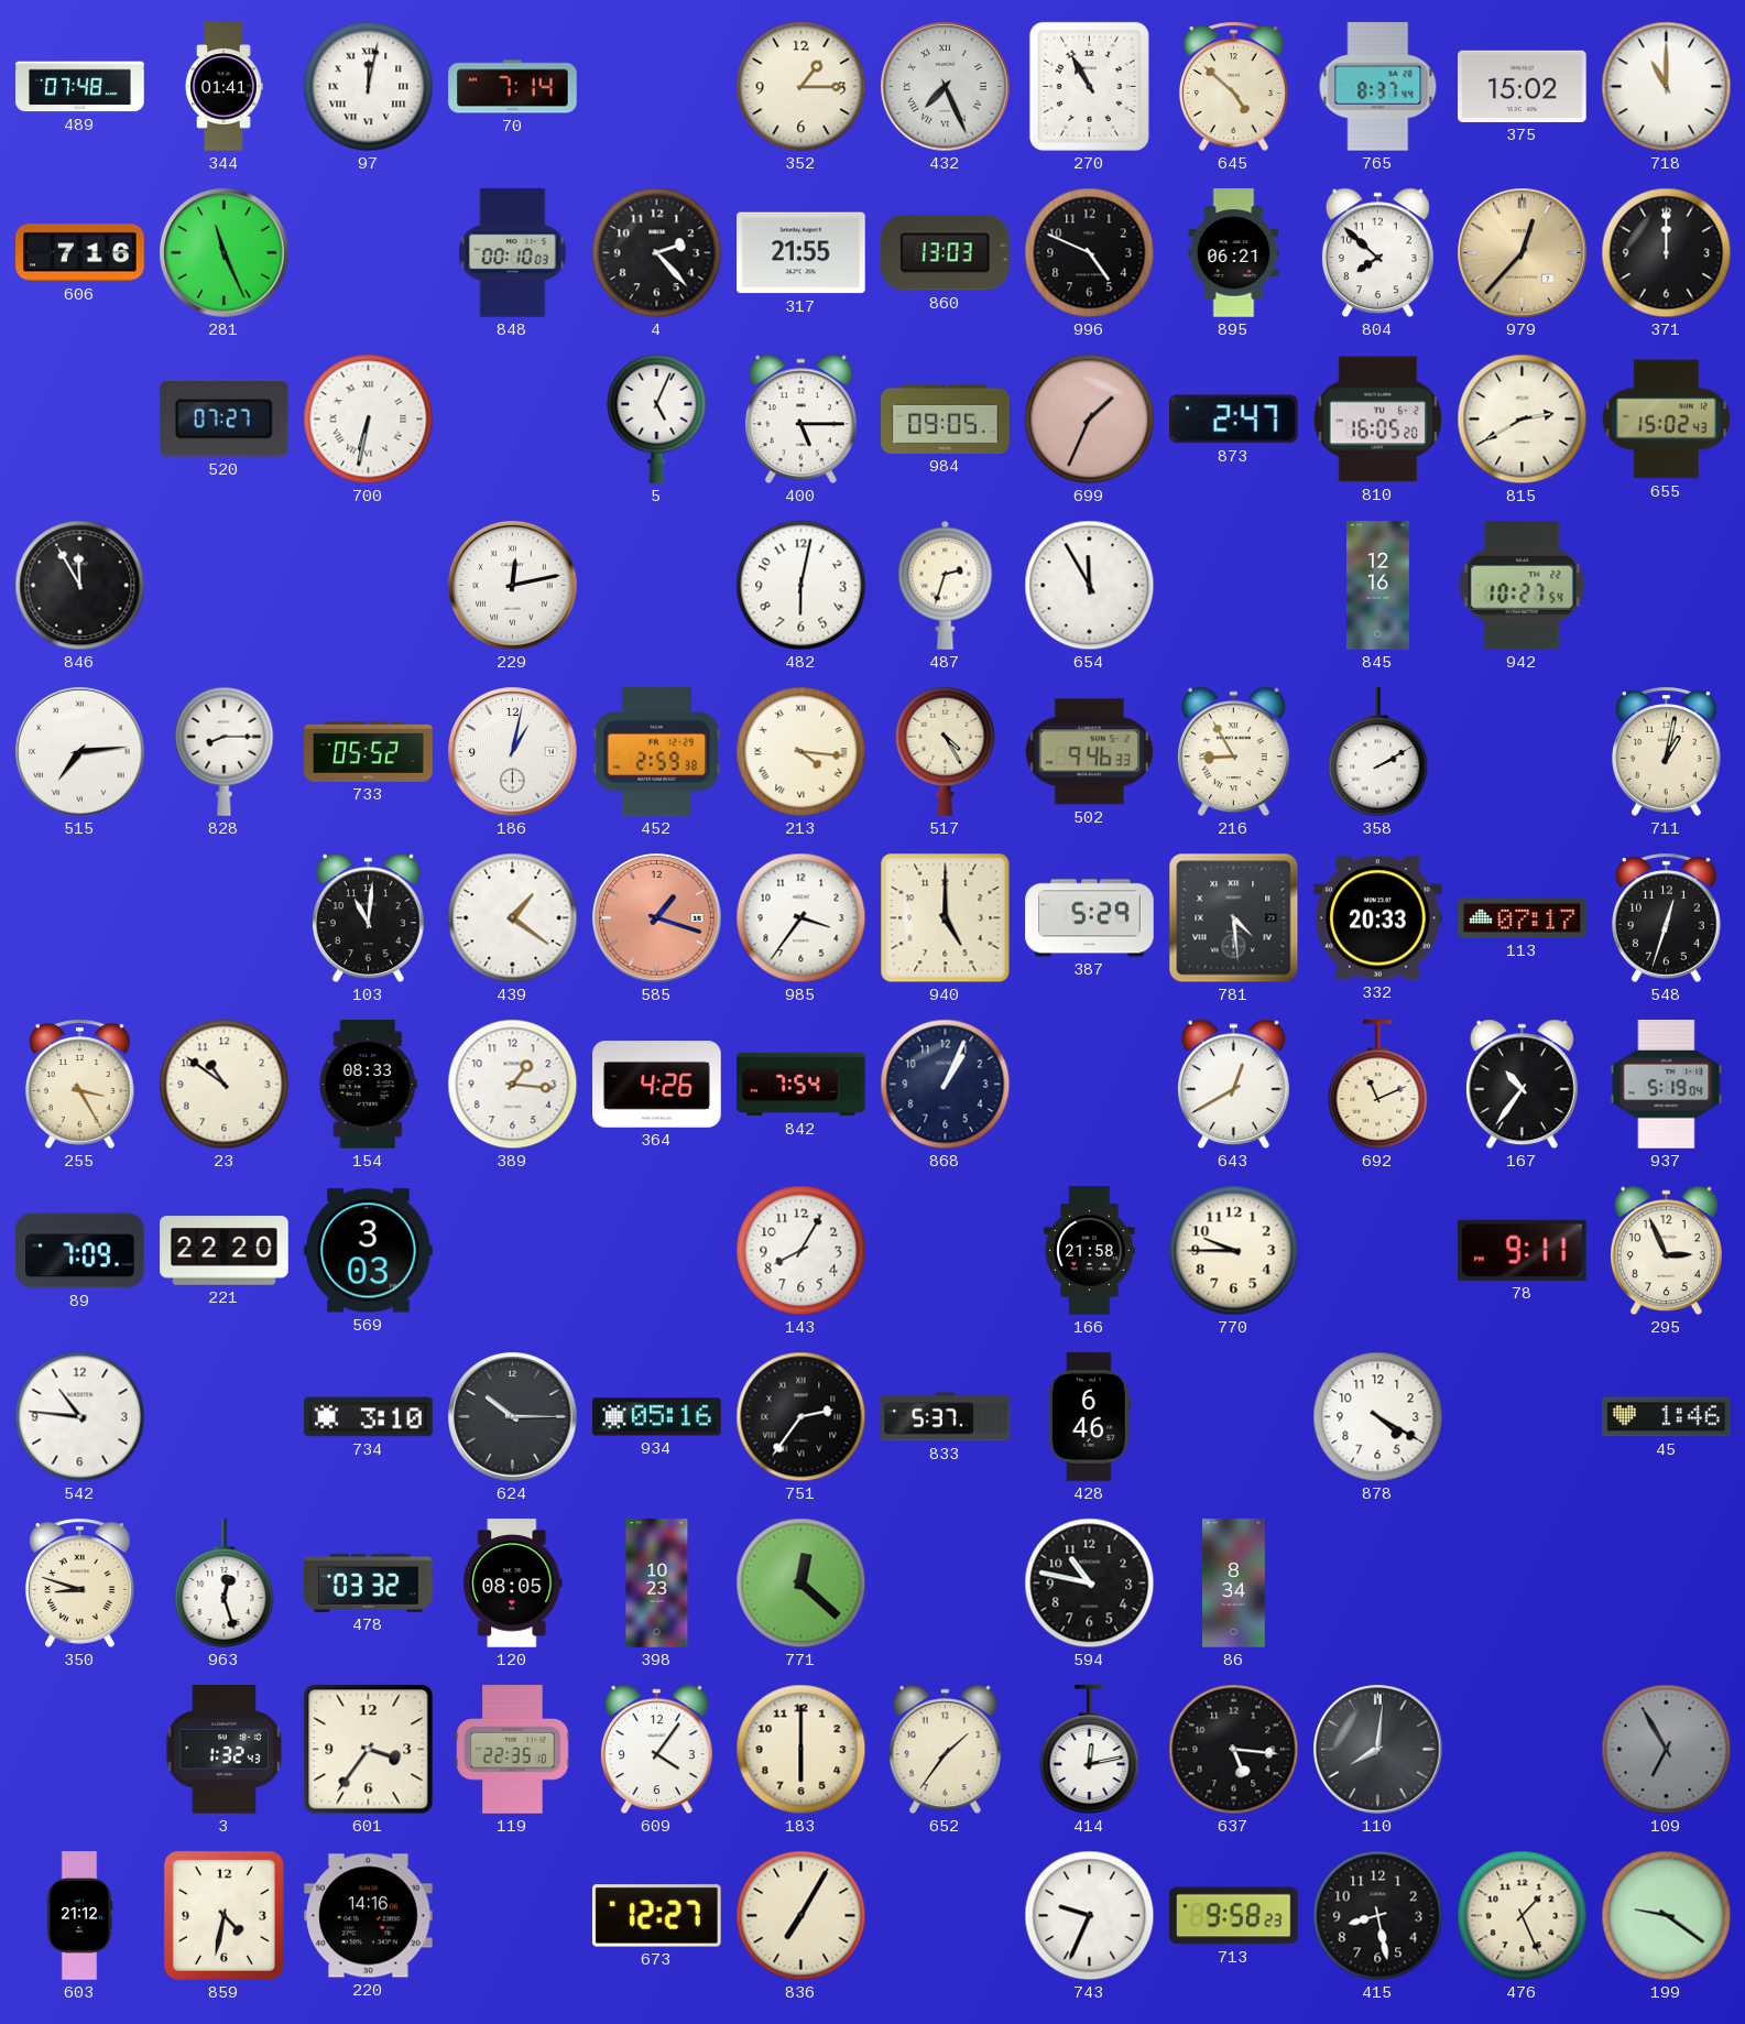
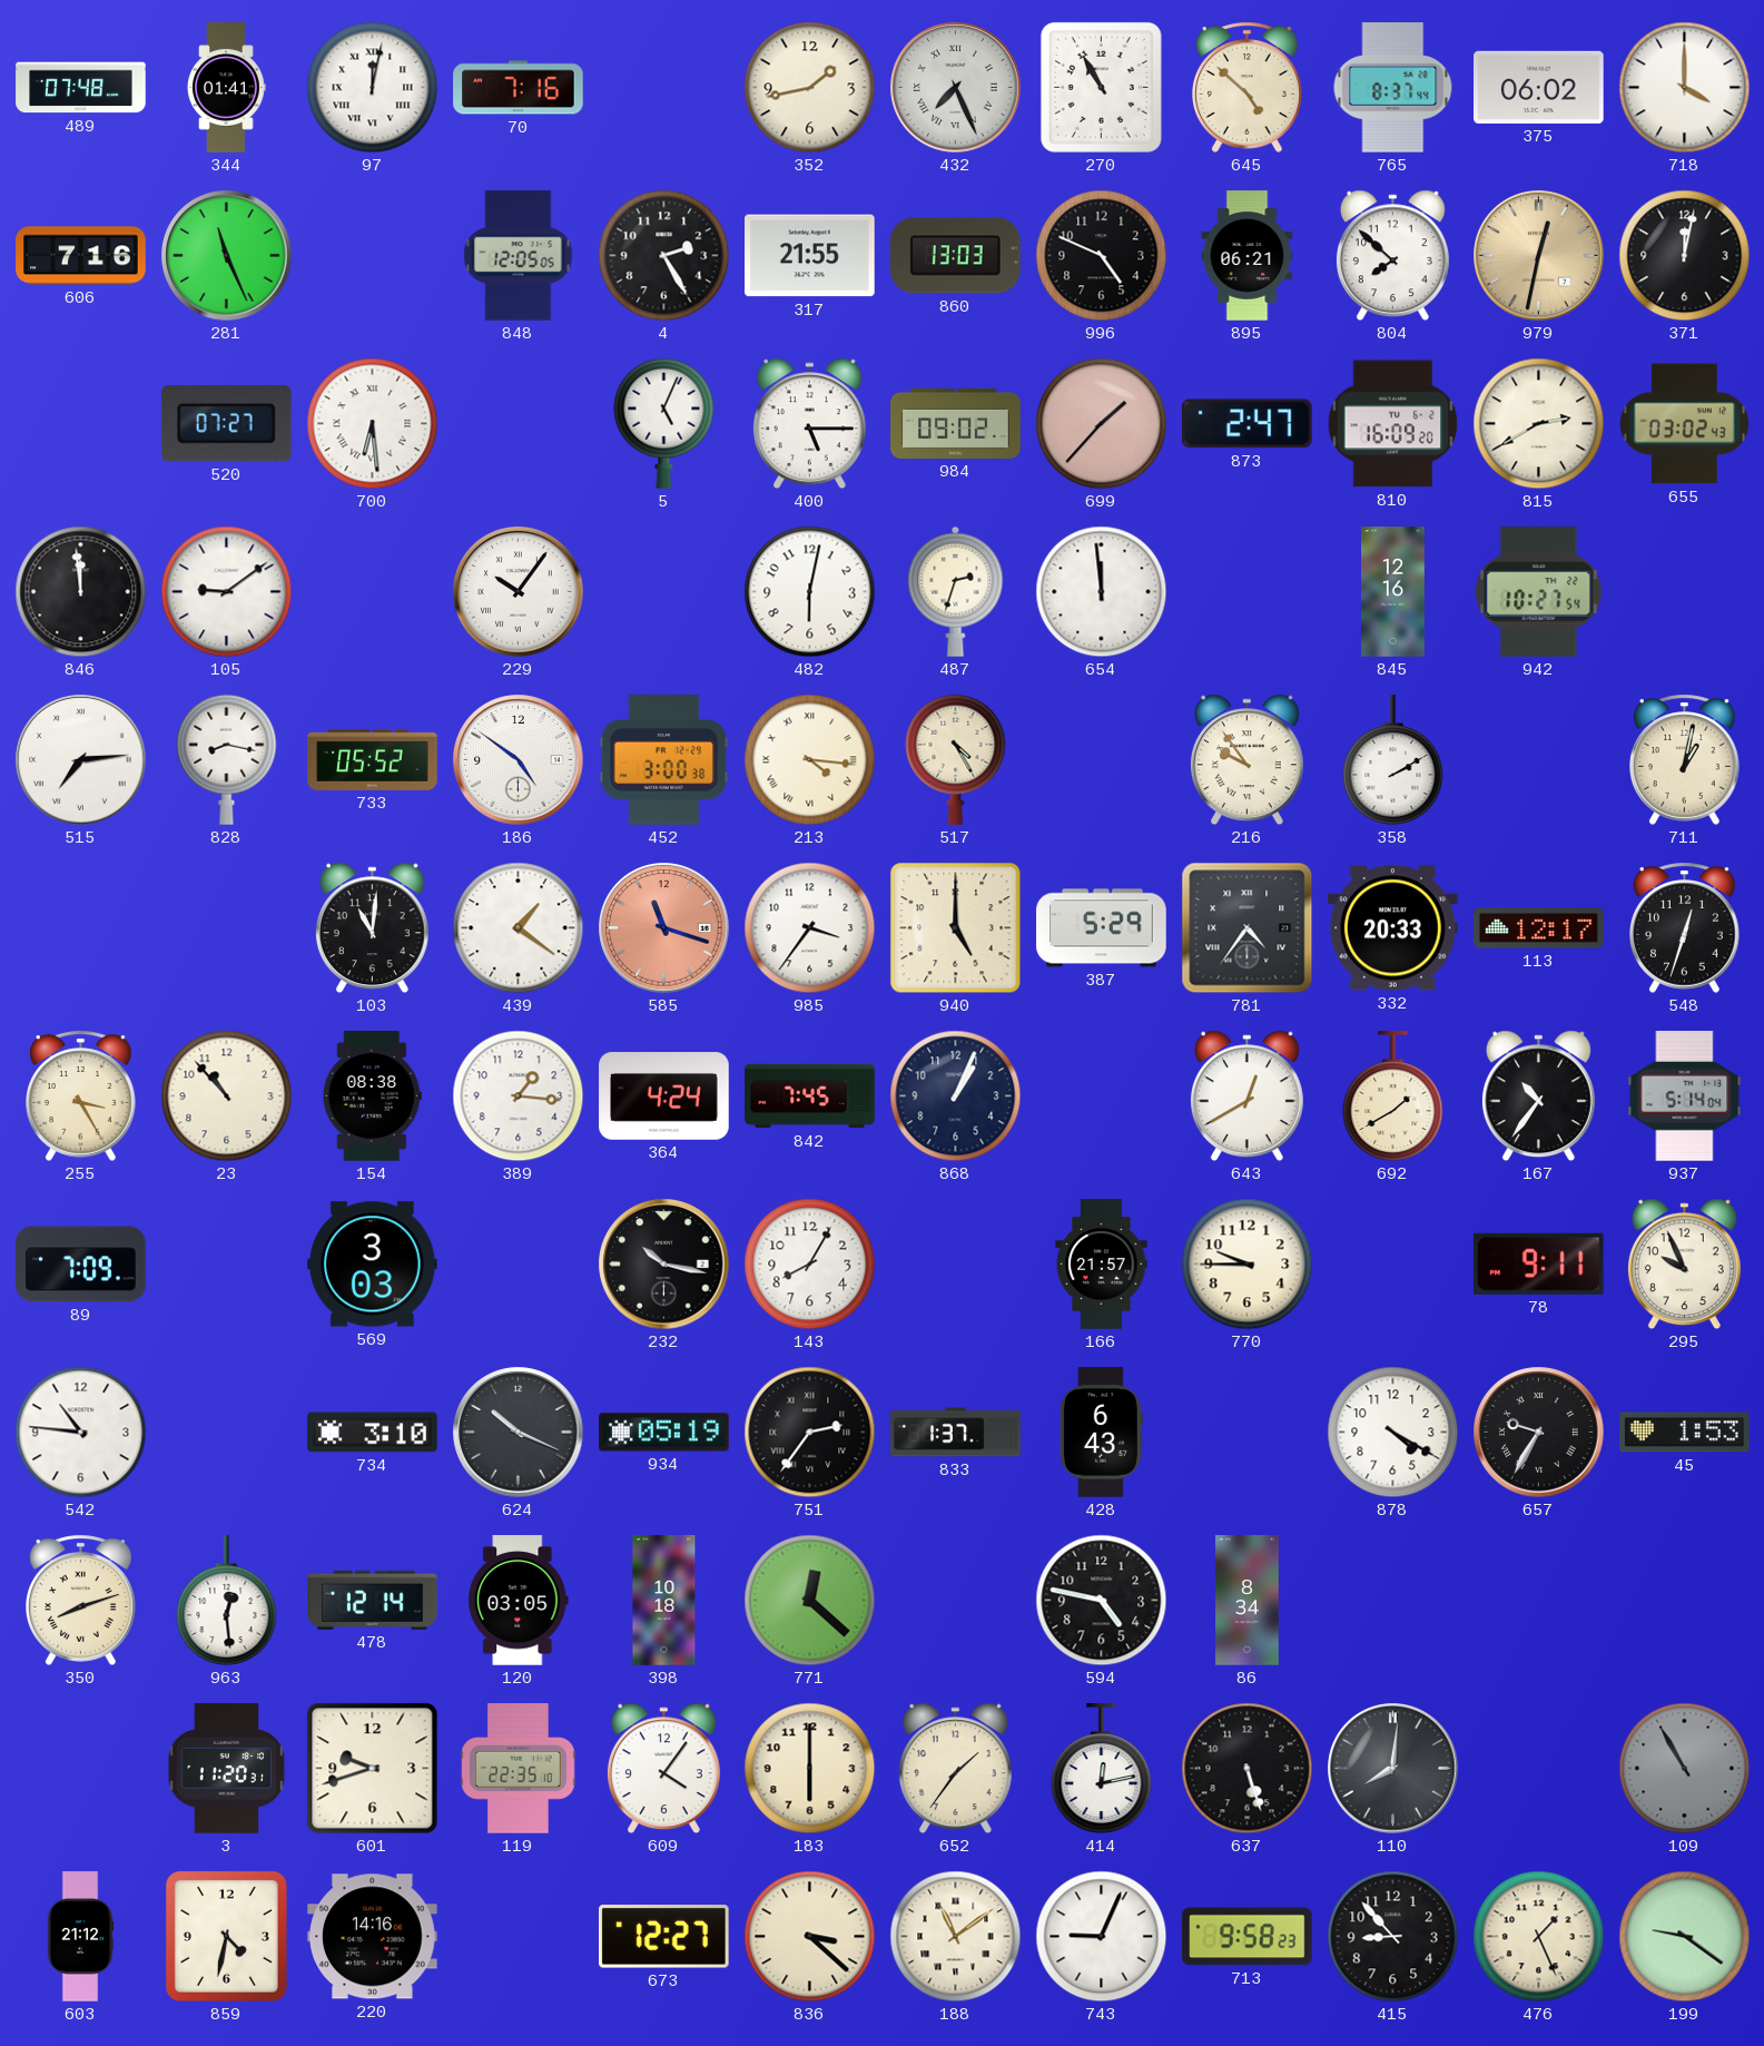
70: 7:14 -> 7:16 (519, 88)
352: 1:15 -> 1:43 (810, 88)
375: 15:02 -> 06:02 (1539, 87)
718: 11:00 -> 4:00 (1685, 88)
848: 00:10 -> 12:05 (519, 256)
4: 2:23 -> 2:25 (664, 256)
979: 12:37 -> 12:32 (1539, 256)
371: 12:00 -> 12:02 (1685, 256)
700: 6:32 -> 6:29 (373, 424)
984: 09:05 -> 09:02 (956, 423)
699: 1:34 -> 1:37 (1102, 424)
810: 16:05 -> 16:09 (1393, 424)
655: 15:02 -> 03:02 (1684, 424)
846: 11:55 -> 11:59 (81, 592)
105: none -> 9:09 (227, 592)
229: 12:13 -> 10:06 (519, 592)
654: 11:55 -> 11:59 (1102, 592)
828: 8:15 -> 8:17 (227, 759)
186: 1:02 -> 4:51 (519, 760)
452: 2:59 -> 3:00 (664, 760)
502: 9:46 -> none (1090, 752)
216: 8:55 -> 9:54 (1246, 760)
585: 1:18 -> 11:18 (664, 928)
781: 4:29 -> 4:36 (1248, 928)
113: 07:17 -> 12:17 (1539, 928)
23: 10:51 -> 10:53 (227, 1096)
154: 08:33 -> 08:38 (372, 1096)
364: 4:26 -> 4:24 (664, 1096)
842: 7:54 -> 7:45 (810, 1096)
692: 11:11 -> 1:40 (1393, 1096)
937: 5:19 -> 5:14 (1685, 1096)
221: 22:20 -> none (225, 1251)
232: none -> 10:17 (664, 1265)
166: 21:58 -> 21:57 (1102, 1265)
295: 2:56 -> 9:56 (1684, 1265)
624: 10:15 -> 10:19 (519, 1433)
934: 05:16 -> 05:19 (664, 1433)
833: 5:37 -> 1:37 (956, 1433)
428: 6:46 -> 6:43 (1101, 1433)
657: none -> 9:35 (1539, 1433)
45: 1:46 -> 1:53 (1685, 1433)
350: 8:48 -> 8:12 (81, 1600)
963: 12:27 -> 12:29 (227, 1601)
478: 03:32 -> 12:14 (373, 1600)
120: 08:05 -> 03:05 (519, 1601)
398: 10:23 -> 10:18 (664, 1601)
594: 10:47 -> 4:47 (1102, 1601)
3: 1:32 -> 11:20 (227, 1769)
601: 3:36 -> 9:42 (373, 1769)
637: 5:16 -> 5:27 (1248, 1769)
109: 6:55 -> 10:55 (1685, 1769)
836: 7:05 -> 3:22 (810, 1937)
188: none -> 11:09 (956, 1937)
743: 9:34 -> 9:04 (1102, 1937)
415: 8:28 -> 8:53 (1393, 1937)
